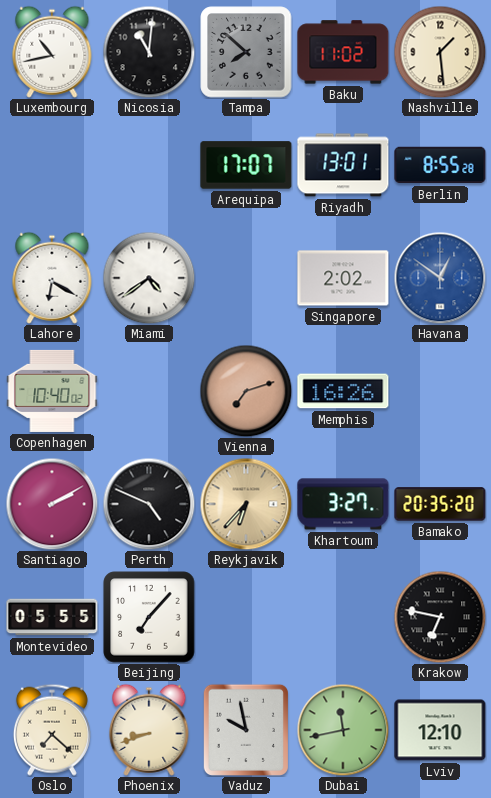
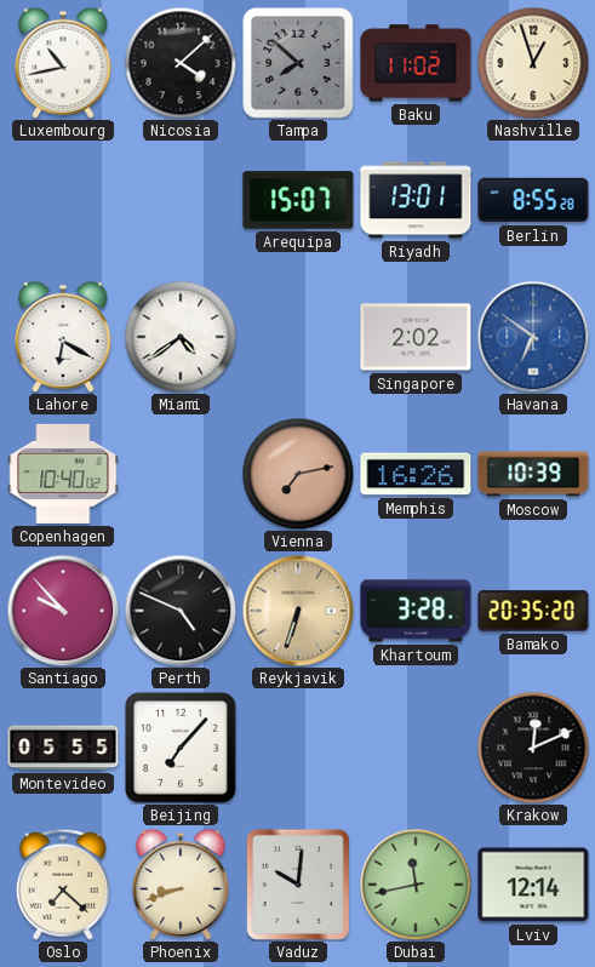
Nicosia: 11:01 -> 4:08 (181, 63)
Nashville: 1:29 -> 12:57 (533, 63)
Arequipa: 17:07 -> 15:07 (298, 200)
Havana: 12:51 -> 6:51 (533, 337)
Vienna: 7:12 -> 7:13 (298, 474)
Moscow: none -> 10:39 (533, 474)
Santiago: 2:10 -> 9:53 (63, 611)
Reykjavik: 6:37 -> 6:33 (298, 611)
Khartoum: 3:27 -> 3:28 (416, 611)
Krakow: 6:47 -> 12:11 (533, 748)
Vaduz: 9:58 -> 10:01 (298, 883)
Lviv: 12:10 -> 12:14 (533, 885)
